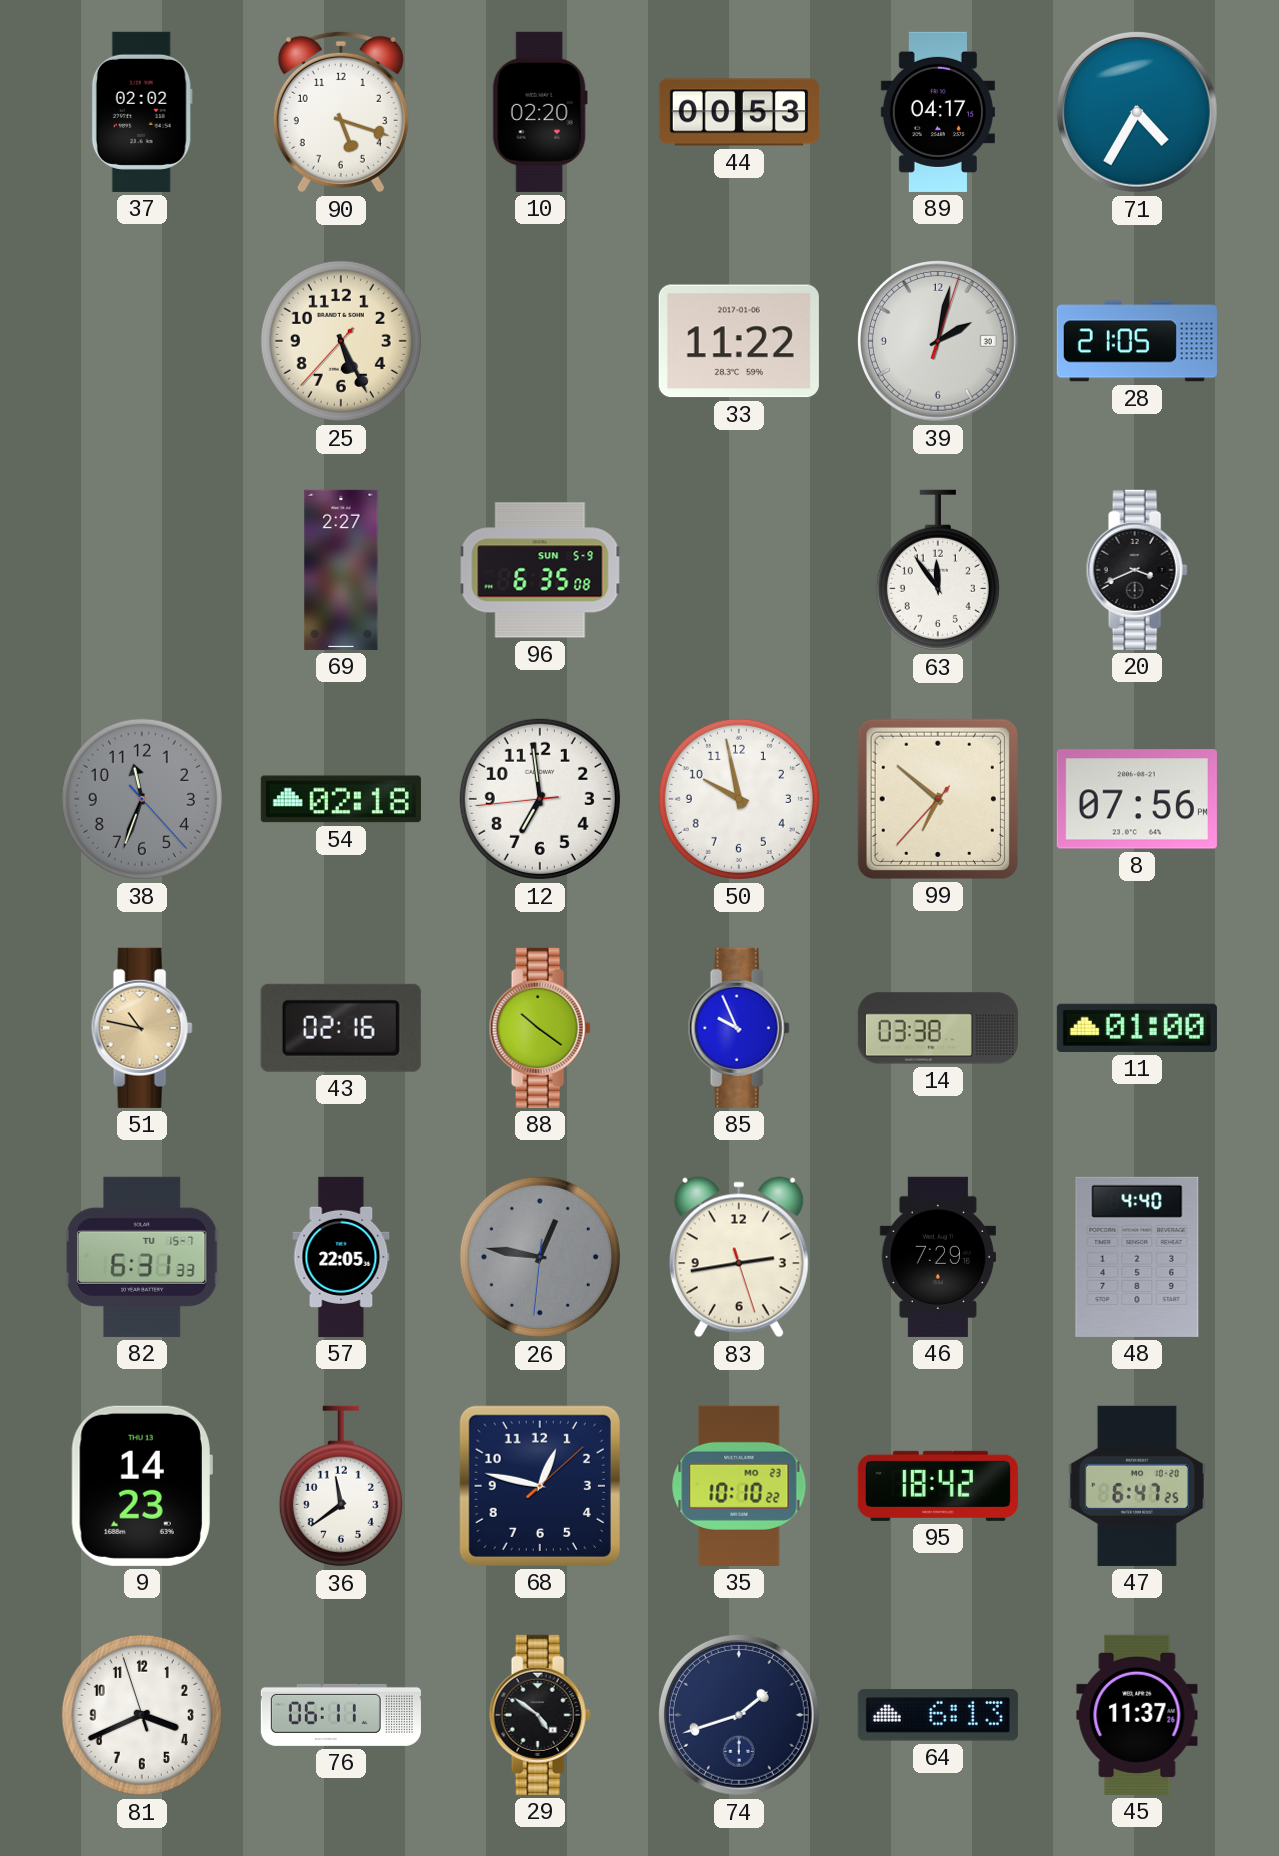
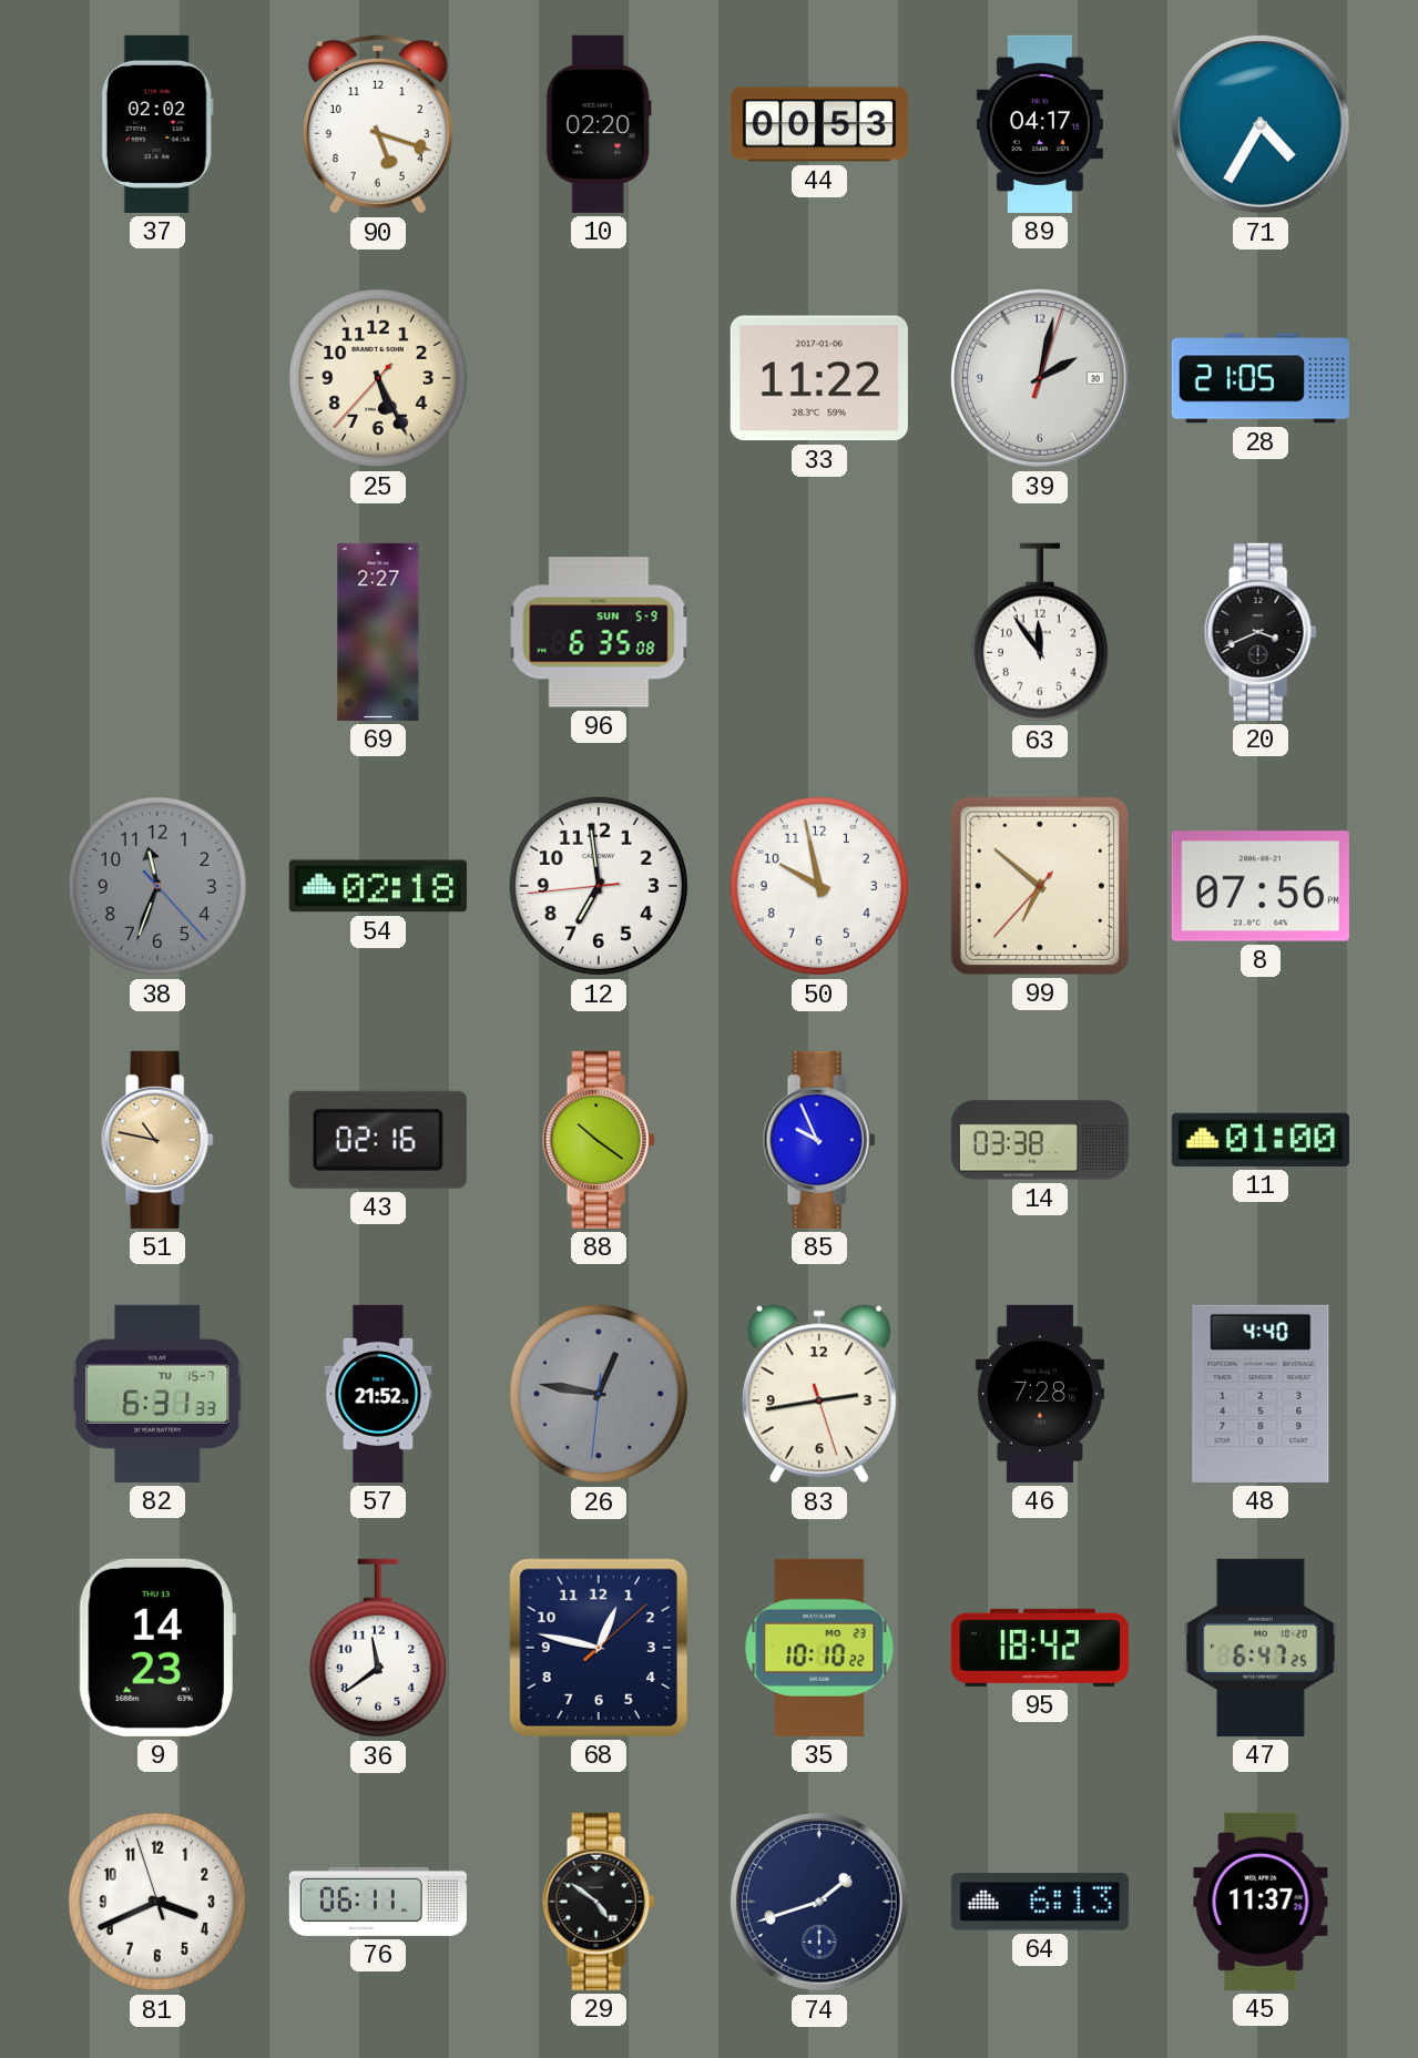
57: 22:05 -> 21:52 (378, 1394)
46: 7:29 -> 7:28 (1040, 1394)
